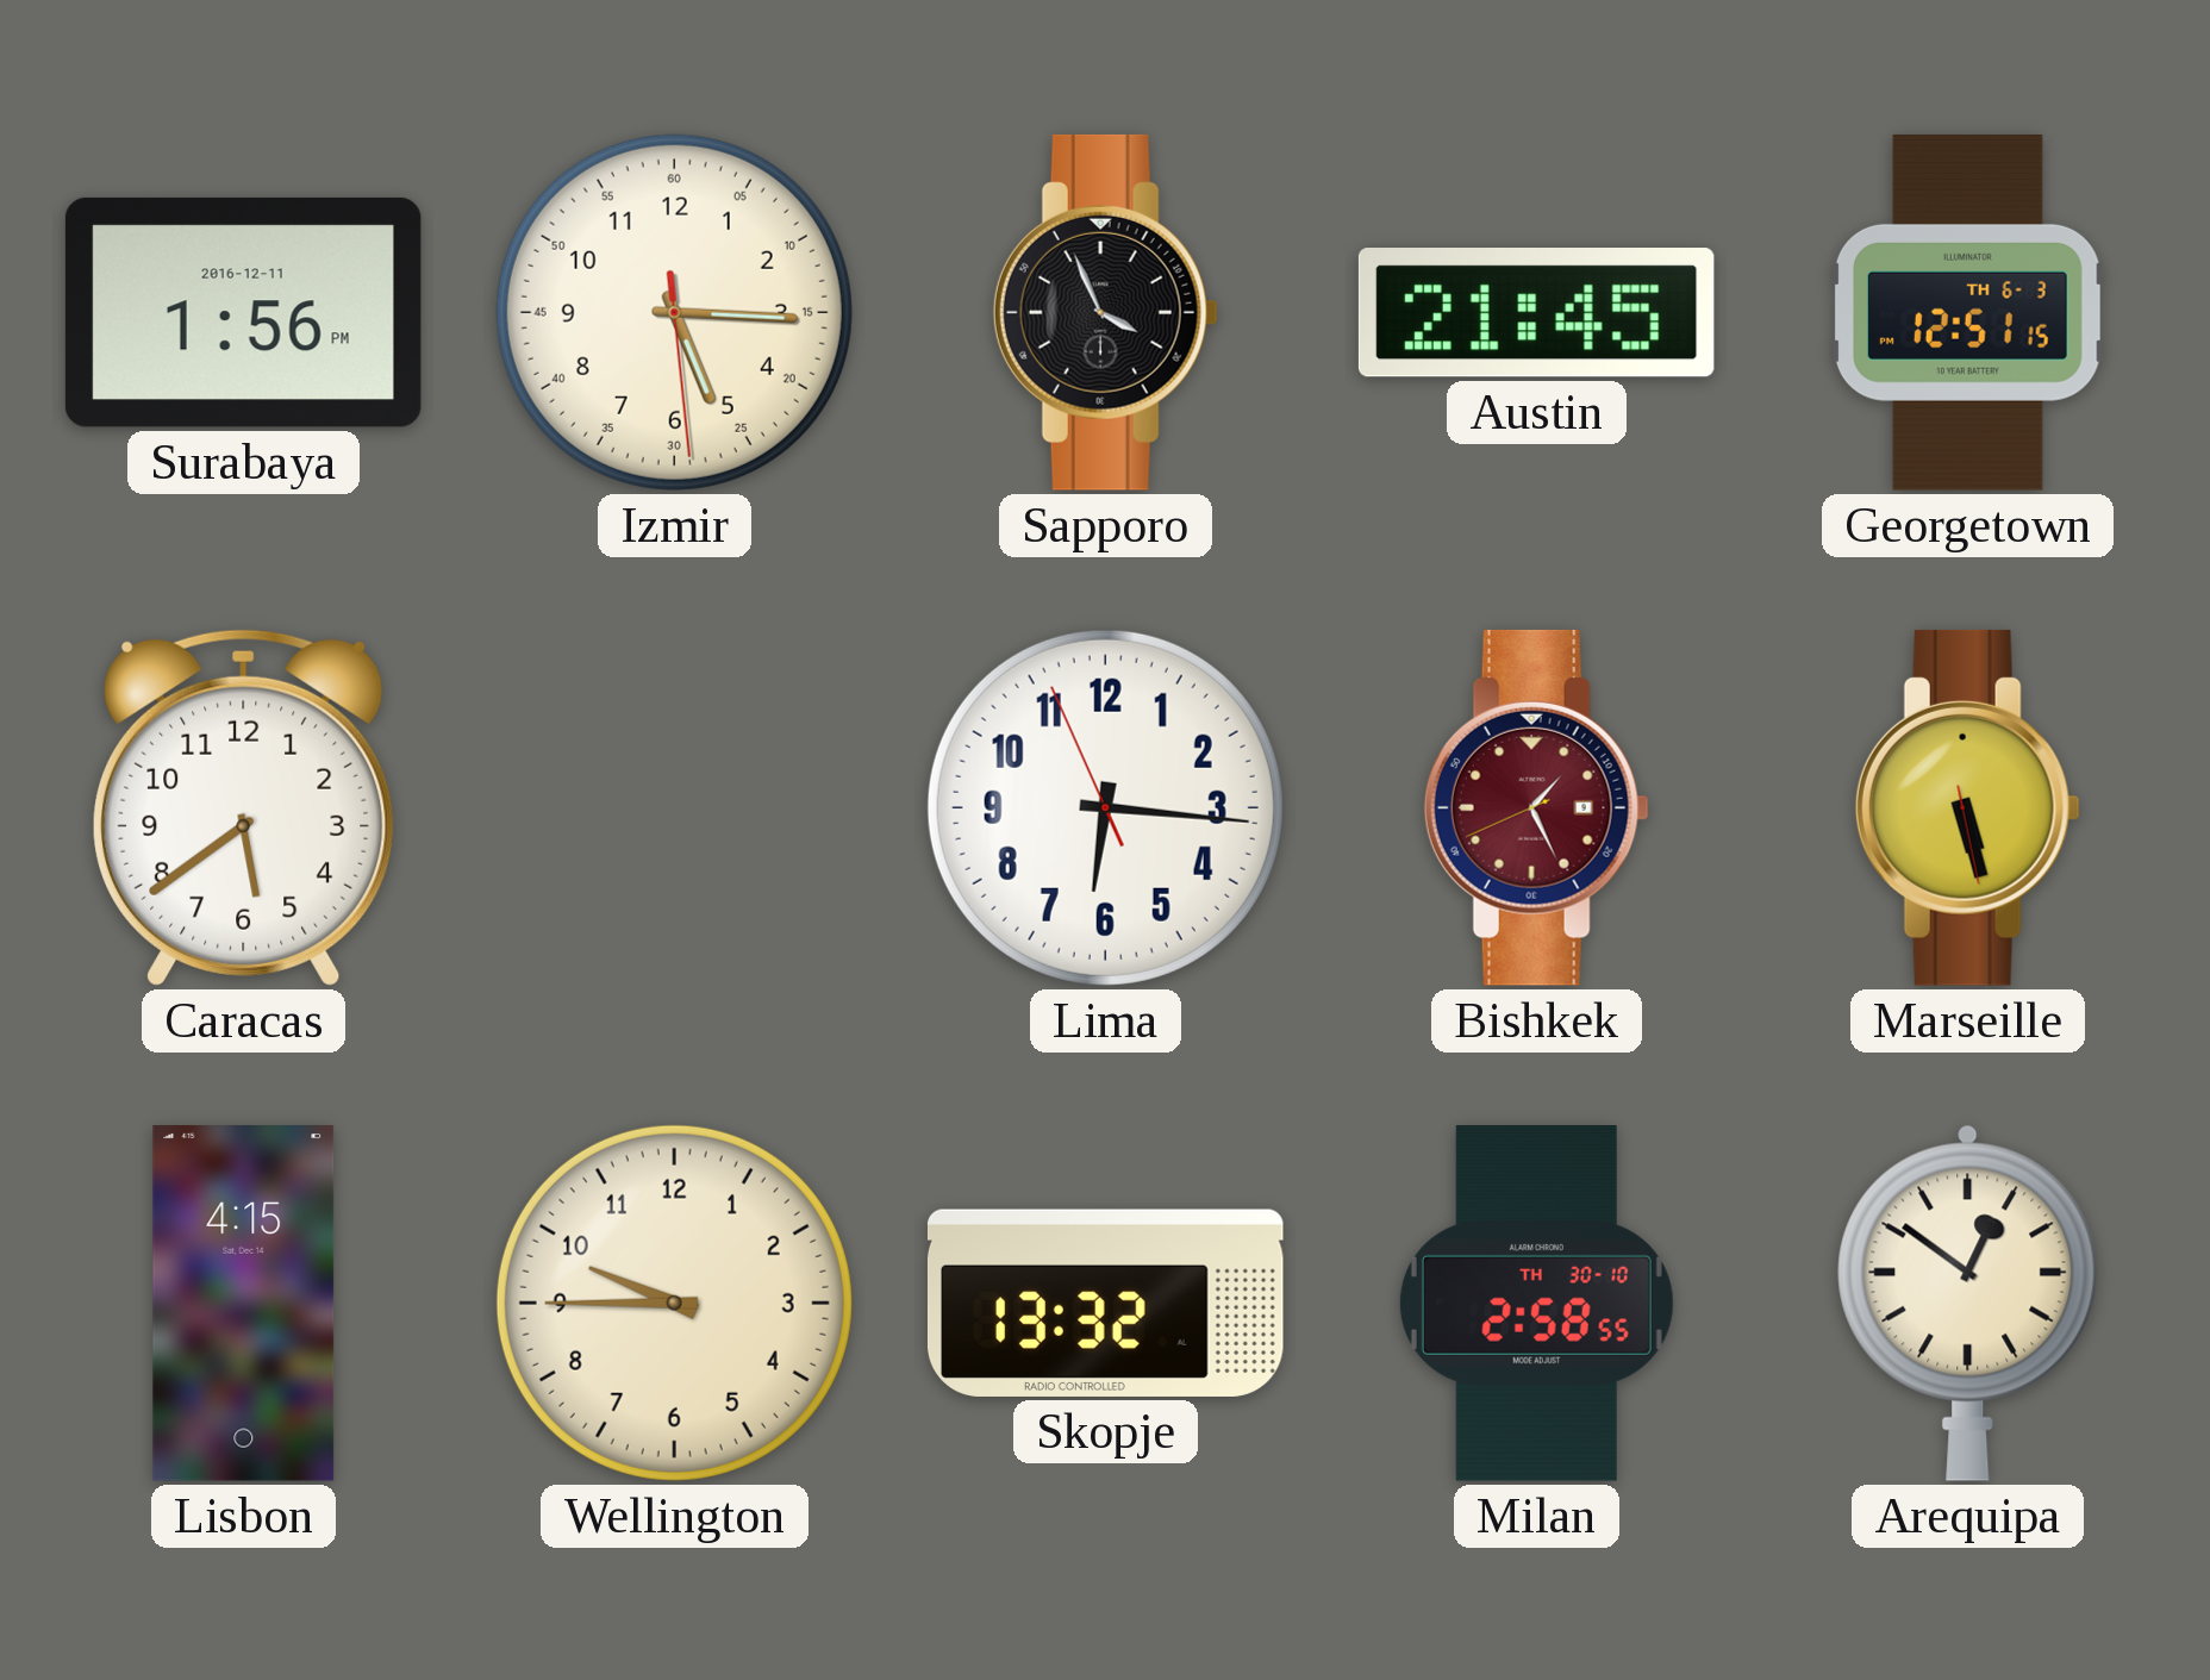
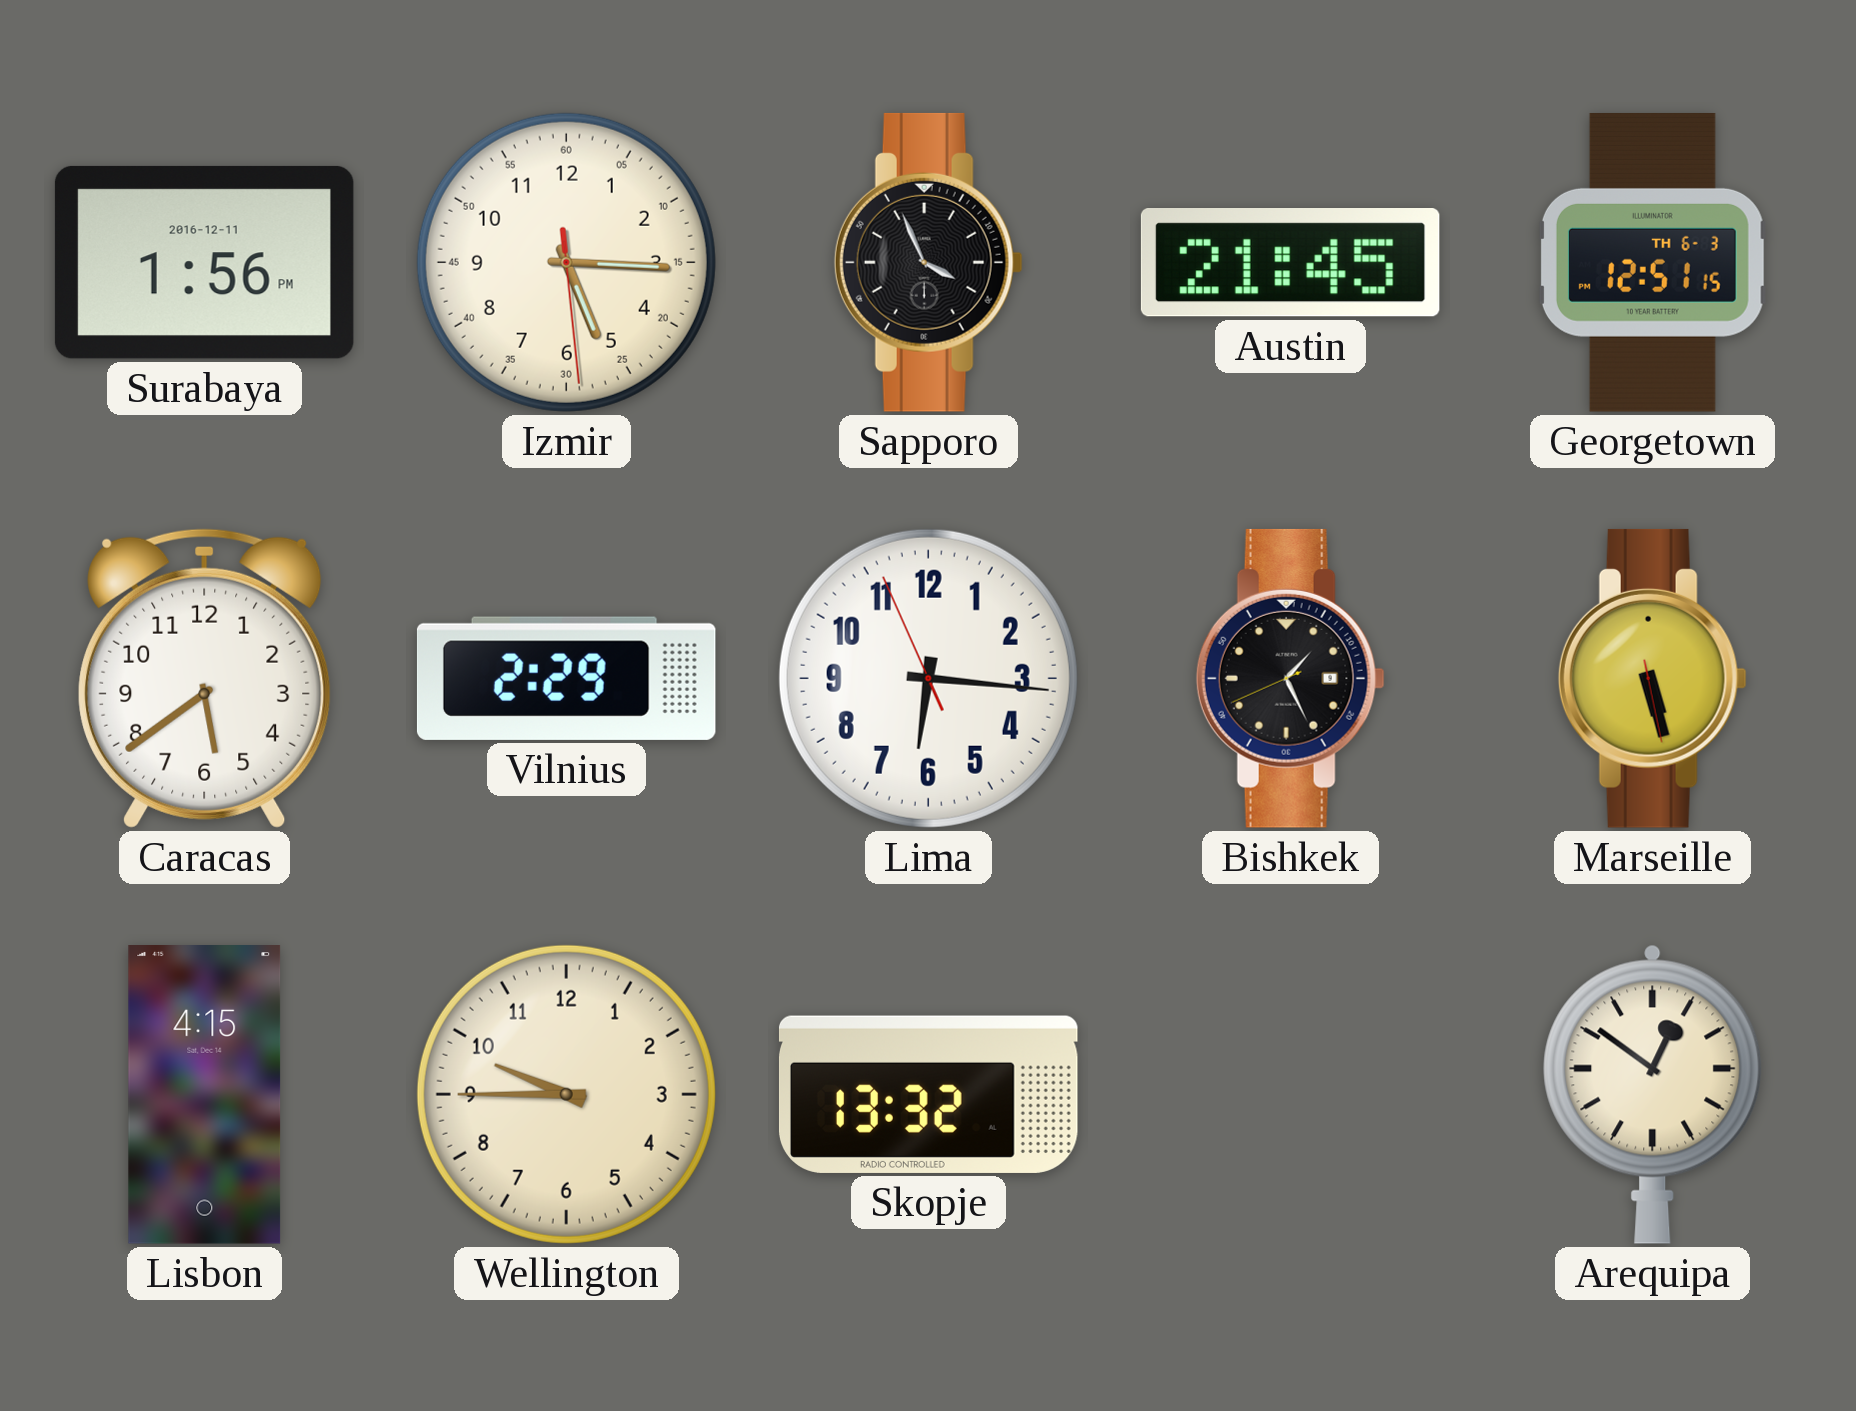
Vilnius: none -> 2:29 (566, 678)
Bishkek dial: burgundy -> black (1290, 678)
Milan: 2:58 -> none (1536, 1304)
